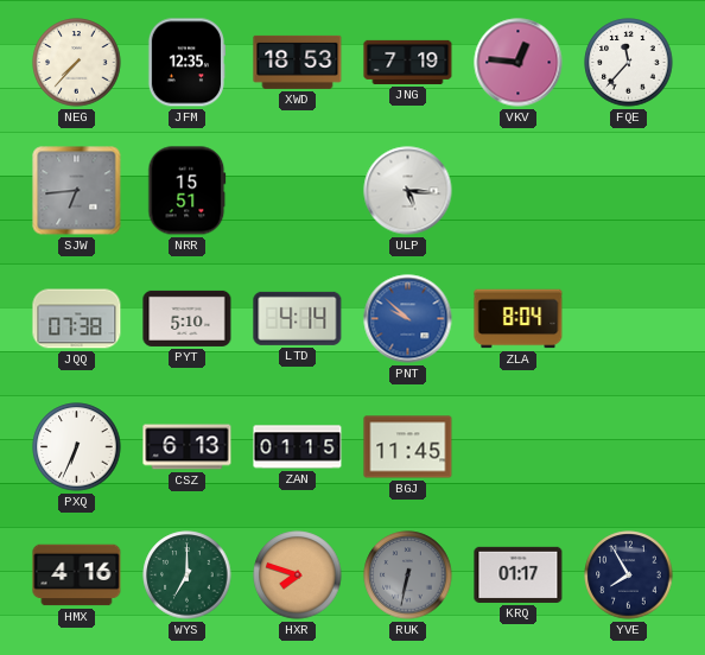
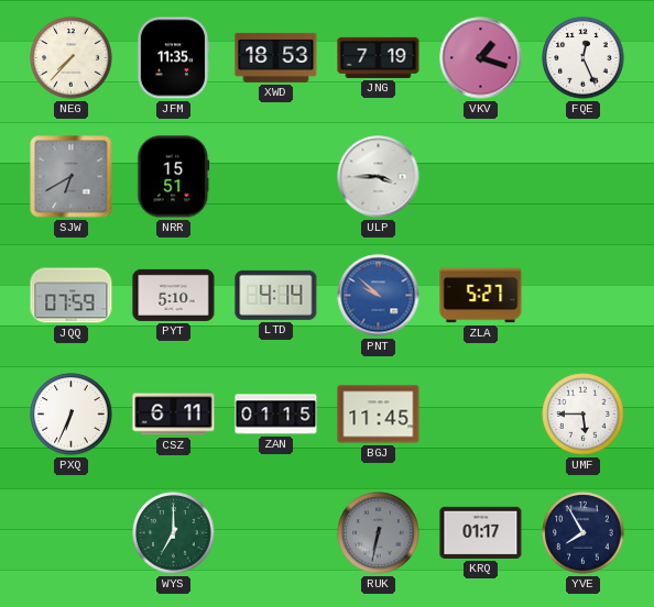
JFM: 12:35 -> 11:35 (172, 58)
VKV: 12:46 -> 1:18 (481, 58)
FQE: 11:37 -> 12:26 (584, 58)
SJW: 6:44 -> 6:40 (72, 177)
ULP: 5:16 -> 3:45 (379, 177)
JQQ: 07:38 -> 07:59 (72, 296)
ZLA: 8:04 -> 5:27 (481, 296)
CSZ: 6:13 -> 6:11 (174, 415)
UMF: none -> 5:45 (584, 415)
HMX: 4:16 -> none (77, 575)
HXR: 7:48 -> none (298, 575)
